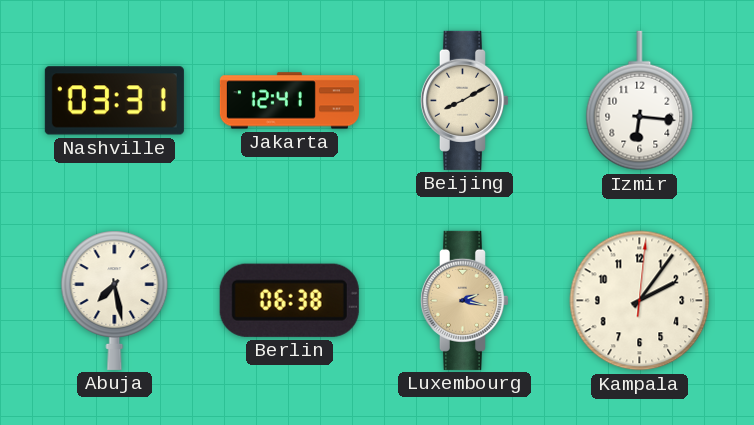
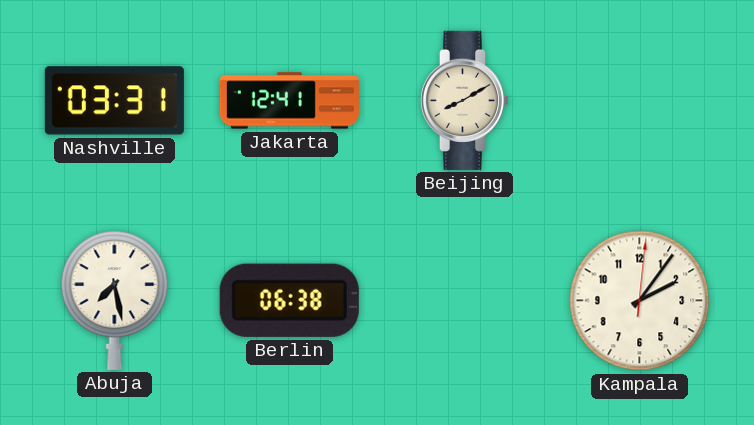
Izmir: 6:16 -> none (640, 101)
Luxembourg: 2:17 -> none (464, 300)
